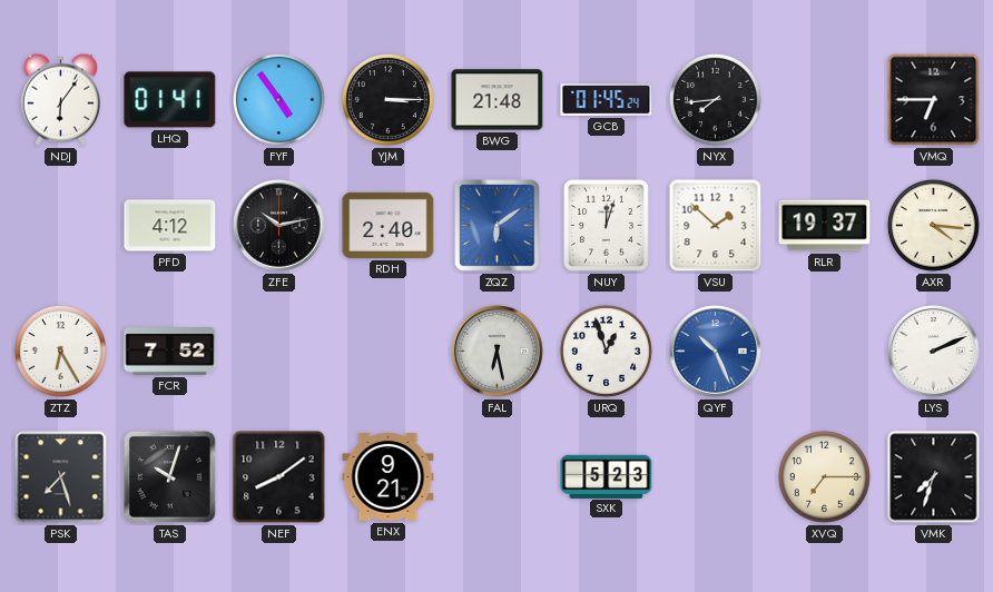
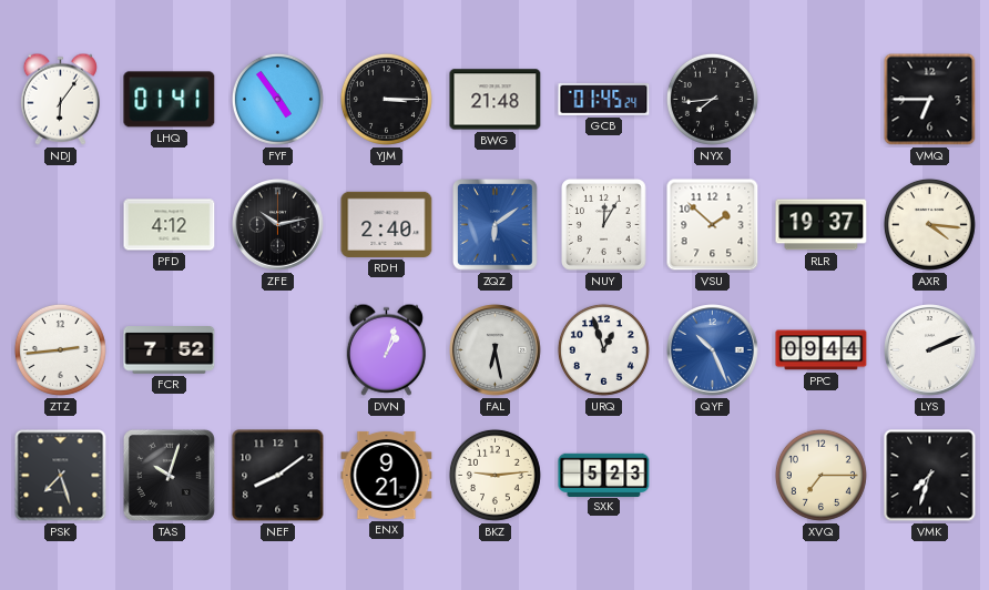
NUY: 12:03 -> 12:05 (604, 225)
ZTZ: 6:25 -> 2:44 (60, 349)
DVN: none -> 1:03 (386, 349)
PPC: none -> 09:44 (822, 350)
BKZ: none -> 9:14 (494, 475)
